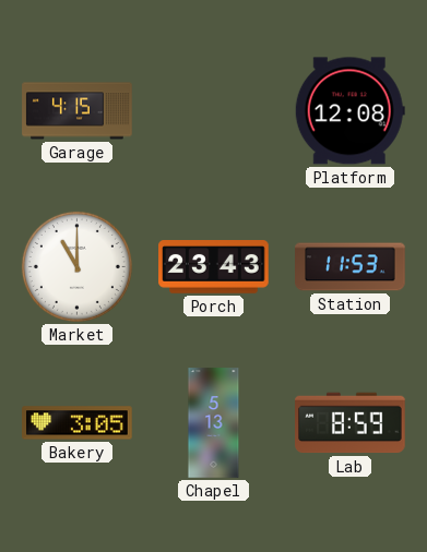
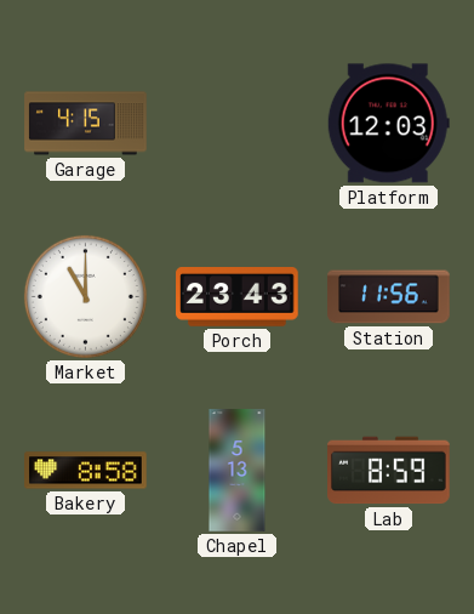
Platform: 12:08 -> 12:03 (388, 124)
Station: 11:53 -> 11:56 (389, 297)
Bakery: 3:05 -> 8:58 (86, 471)
